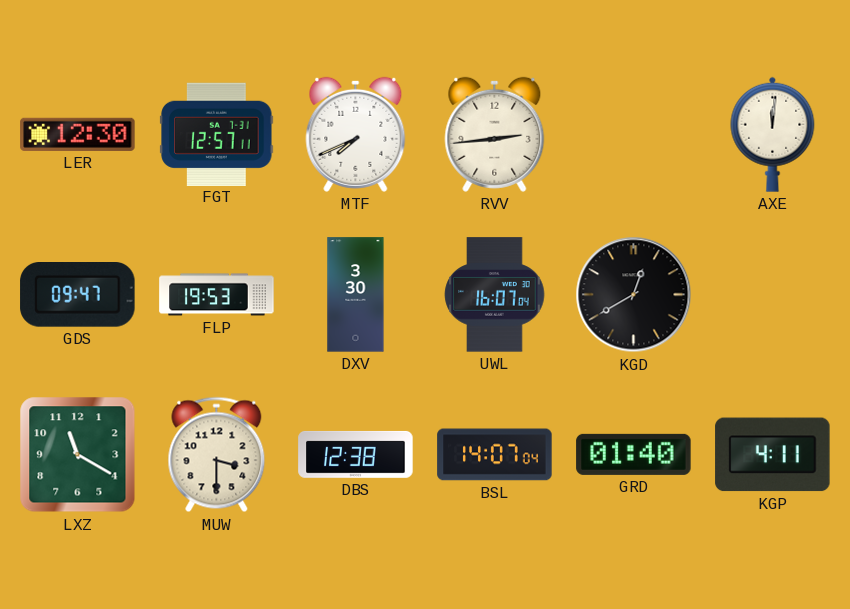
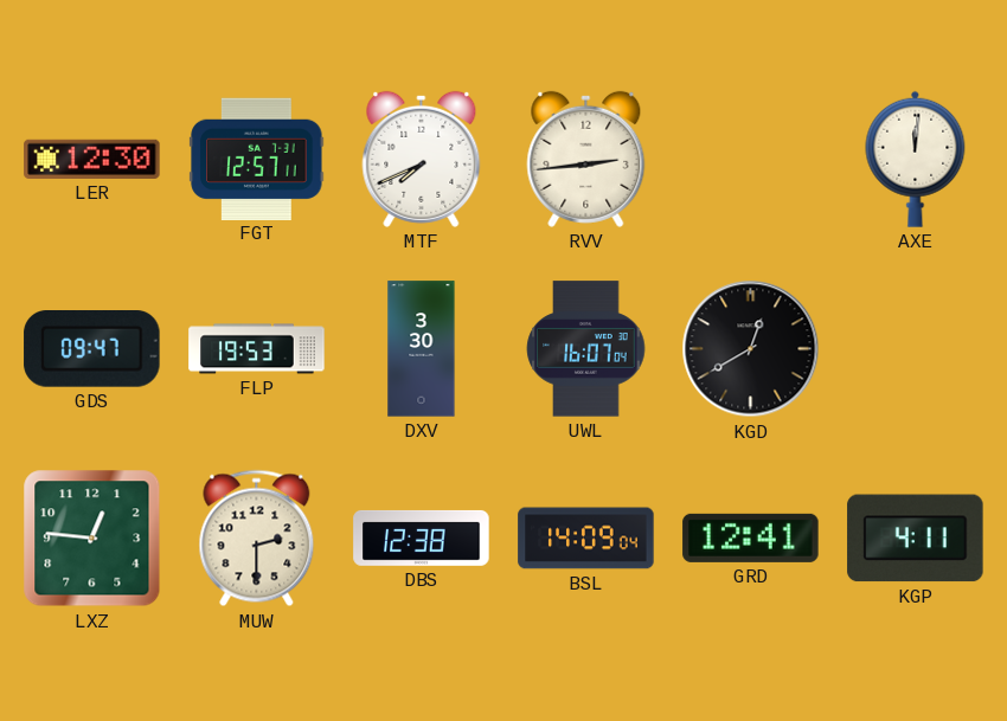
LXZ: 11:20 -> 12:46 (92, 539)
MUW: 3:30 -> 2:30 (257, 539)
BSL: 14:07 -> 14:09 (586, 539)
GRD: 01:40 -> 12:41 (751, 537)
